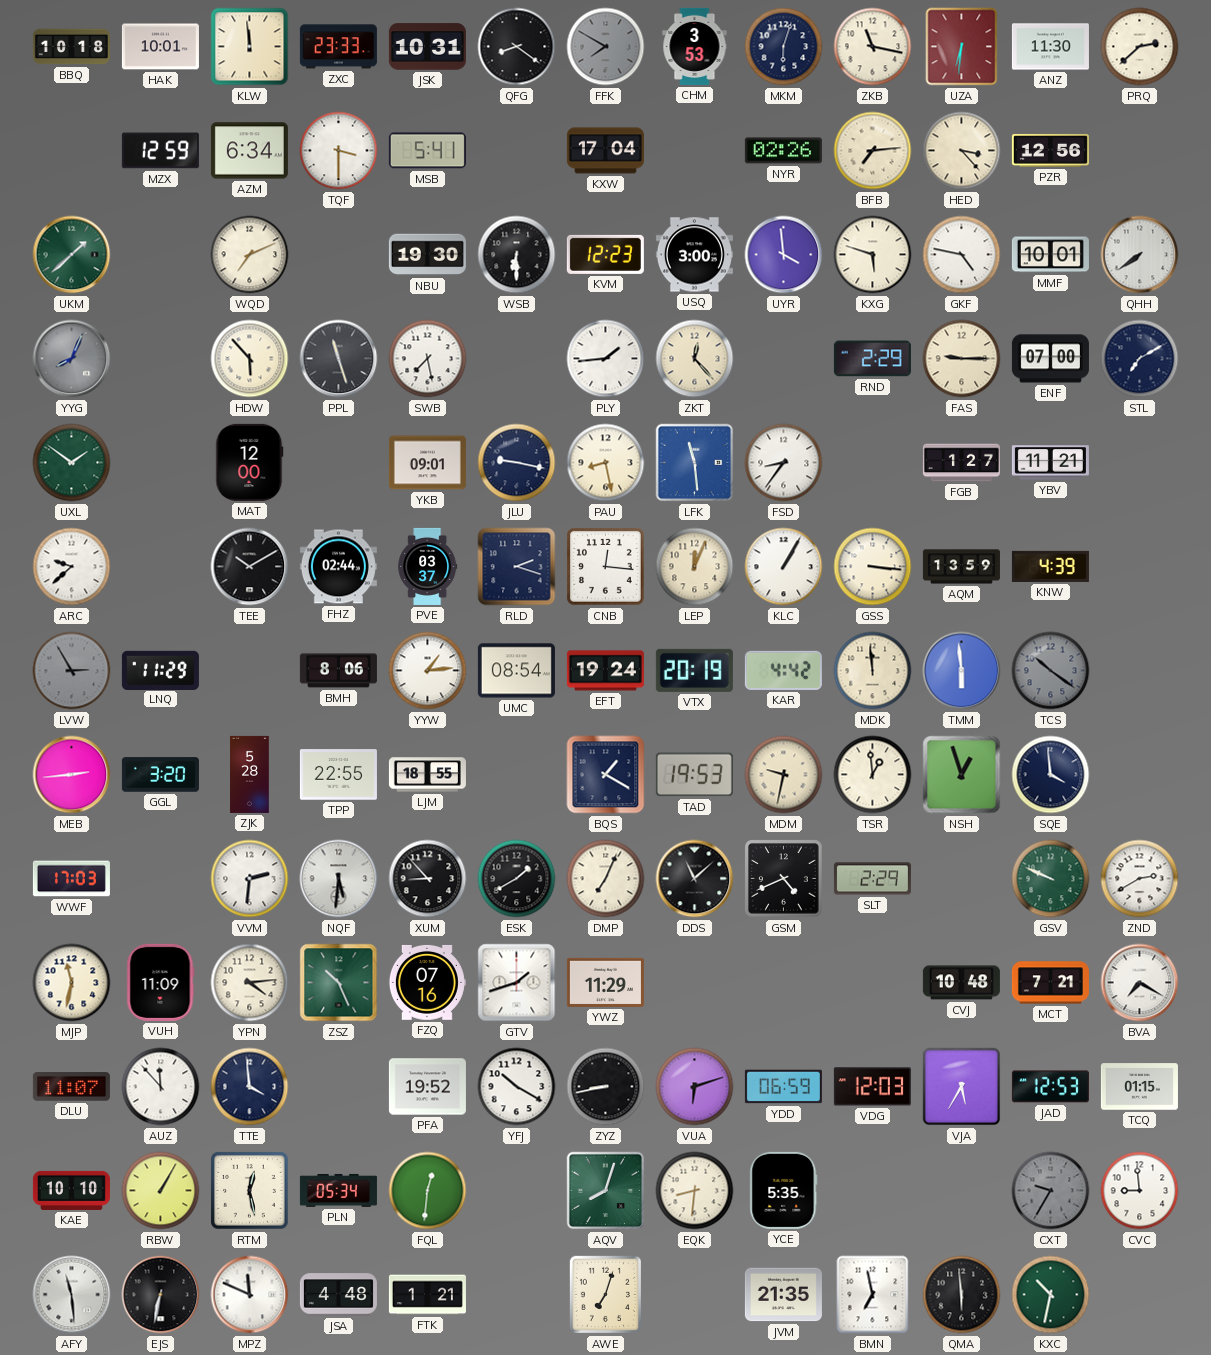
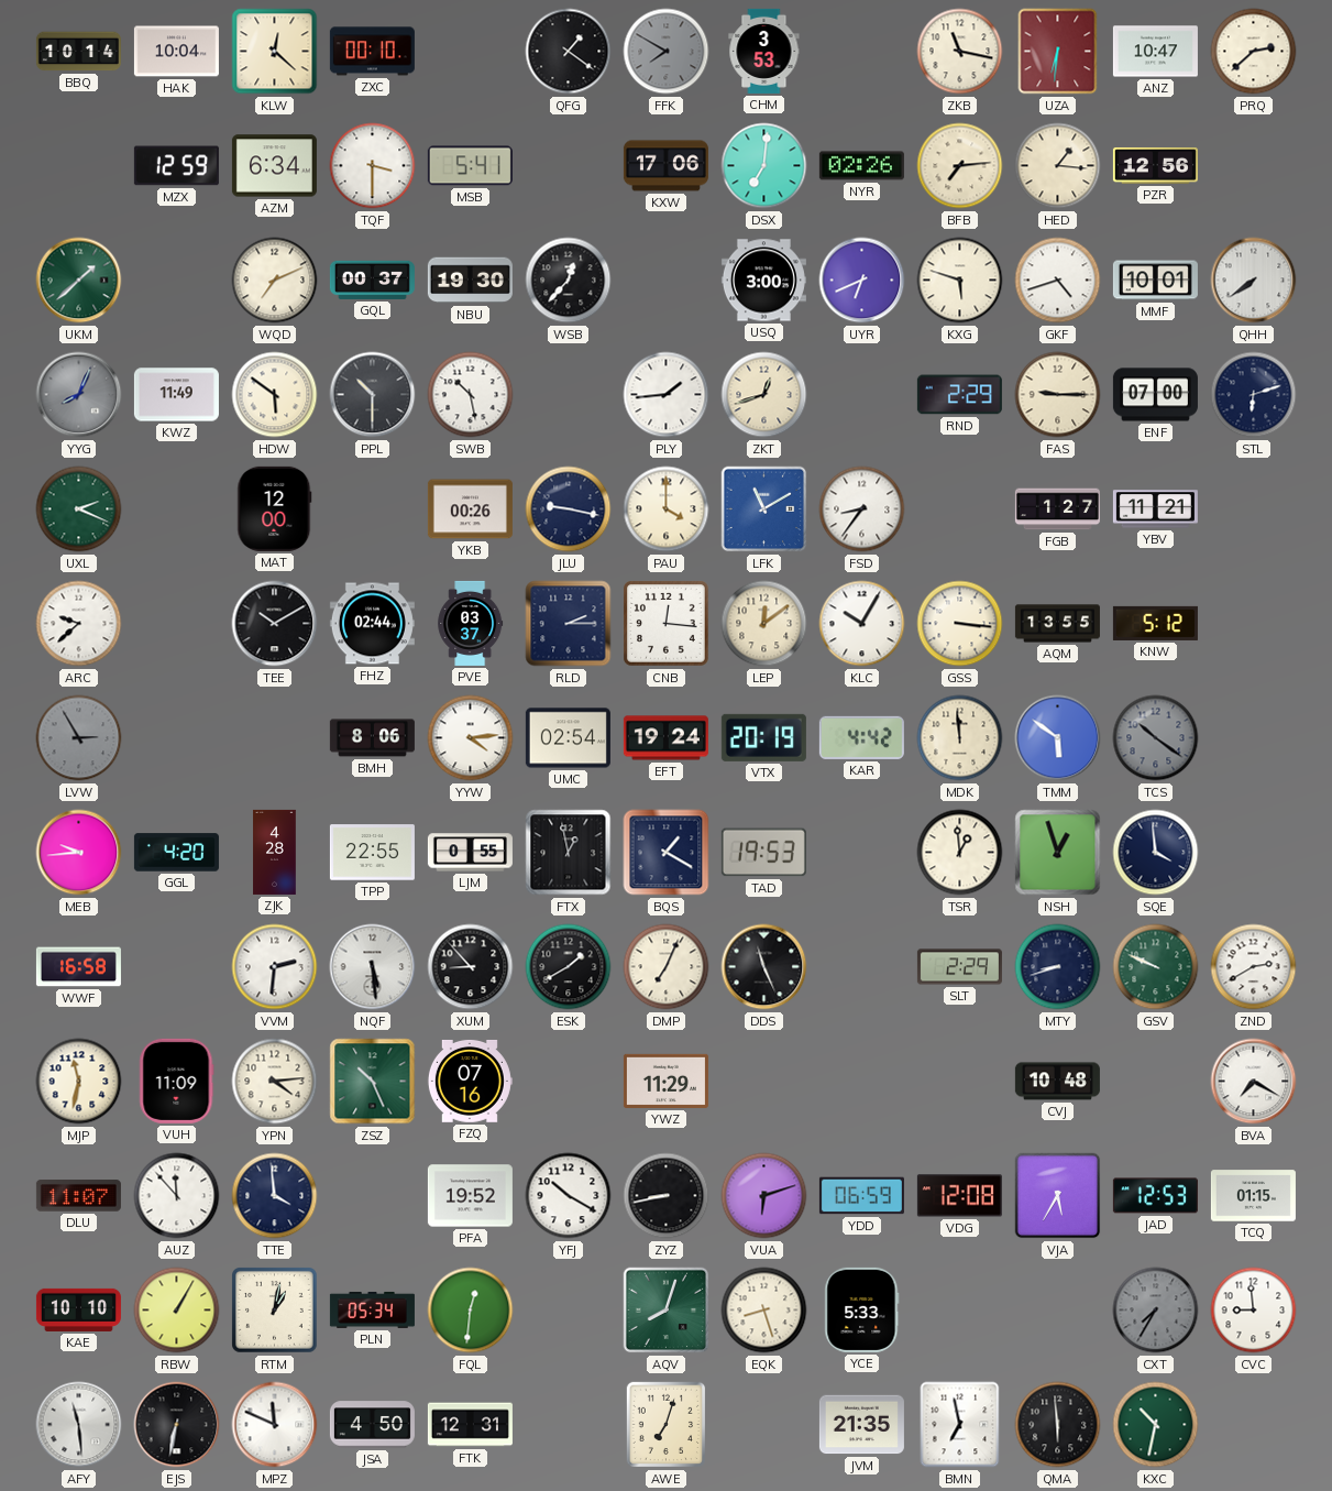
BBQ: 10:18 -> 10:14 (78, 52)
HAK: 10:01 -> 10:04 (176, 52)
KLW: 11:59 -> 12:22 (275, 52)
ZXC: 23:33 -> 00:10 (372, 52)
JSK: 10:31 -> none (427, 47)
QFG: 8:21 -> 1:21 (569, 52)
MKM: 6:03 -> none (784, 47)
ANZ: 11:30 -> 10:47 (1155, 52)
KXW: 17:04 -> 17:06 (665, 166)
DSX: none -> 7:01 (764, 166)
HED: 3:23 -> 1:16 (1058, 166)
GQL: none -> 00:37 (372, 279)
WSB: 6:30 -> 12:37 (569, 281)
KVM: 12:23 -> none (605, 254)
UYR: 3:59 -> 6:41 (862, 281)
GKF: 4:47 -> 4:42 (1058, 281)
KWZ: none -> 11:49 (176, 395)
HDW: 5:53 -> 5:51 (275, 395)
PPL: 11:27 -> 10:30 (373, 395)
SWB: 7:28 -> 10:28 (471, 395)
ZKT: 12:23 -> 12:42 (764, 395)
STL: 7:10 -> 6:12 (1254, 395)
UXL: 1:51 -> 2:19 (79, 509)
YKB: 09:01 -> 00:26 (470, 509)
PAU: 8:28 -> 4:00 (667, 509)
LFK: 11:29 -> 11:10 (764, 509)
RLD: 2:18 -> 2:15 (569, 624)
LEP: 12:04 -> 12:09 (764, 624)
KLC: 1:05 -> 10:05 (862, 624)
AQM: 13:59 -> 13:55 (1057, 624)
KNW: 4:39 -> 5:12 (1155, 623)
LNQ: 11:29 -> none (160, 670)
YYW: 1:14 -> 4:14 (471, 738)
UMC: 08:54 -> 02:54 (568, 738)
TMM: 5:59 -> 5:51 (1058, 738)
MEB: 2:44 -> 9:44 (79, 853)
GGL: 3:20 -> 4:20 (176, 853)
ZJK: 5:28 -> 4:28 (275, 852)
LJM: 18:55 -> 0:55 (470, 853)
FTX: none -> 12:58 (569, 853)
MDM: 9:32 -> none (784, 775)
WWF: 17:03 -> 16:58 (78, 967)
NQF: 5:31 -> 5:29 (373, 967)
DDS: 11:08 -> 11:26 (764, 967)
GSM: 4:41 -> none (784, 879)
MTY: none -> 8:42 (1058, 967)
GTV: 1:42 -> none (517, 983)
MCT: 7:21 -> none (1050, 983)
VDG: 12:03 -> 12:08 (959, 1196)
RTM: 12:28 -> 1:02 (275, 1311)
EQK: 8:31 -> 8:27 (764, 1311)
YCE: 5:35 -> 5:33 (862, 1309)
CXT: 9:35 -> 7:35 (1156, 1311)
JSA: 4:48 -> 4:50 (372, 1425)
FTK: 1:21 -> 12:31 (470, 1425)
